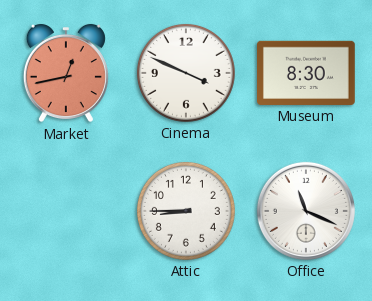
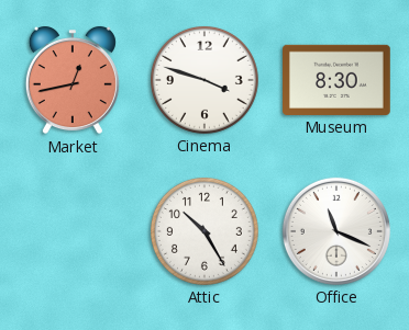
Cinema: 3:49 -> 3:48 (204, 80)
Attic: 8:45 -> 10:25 (204, 231)
